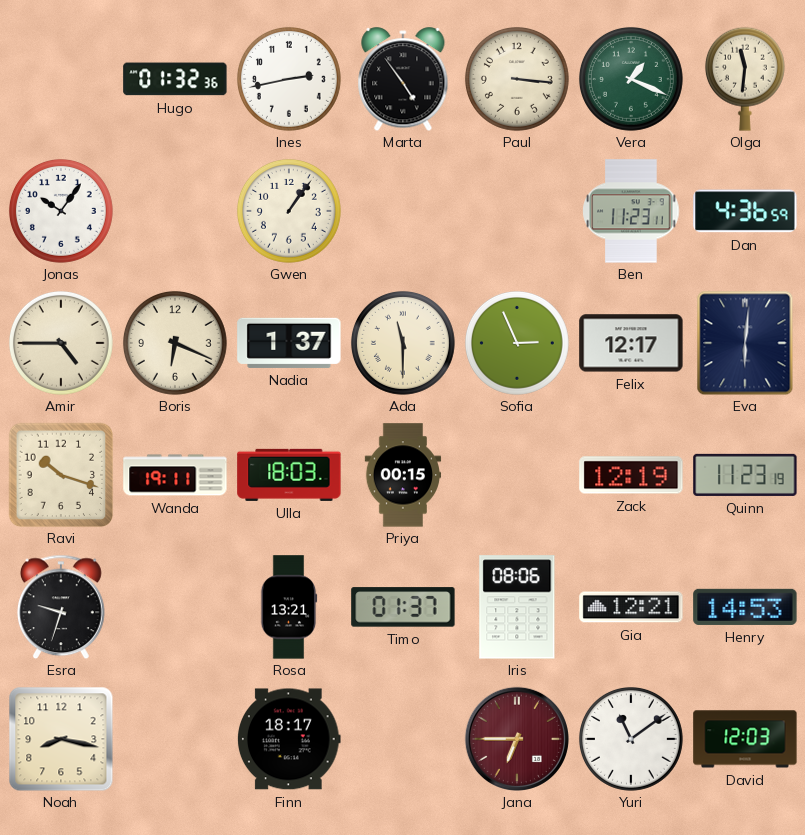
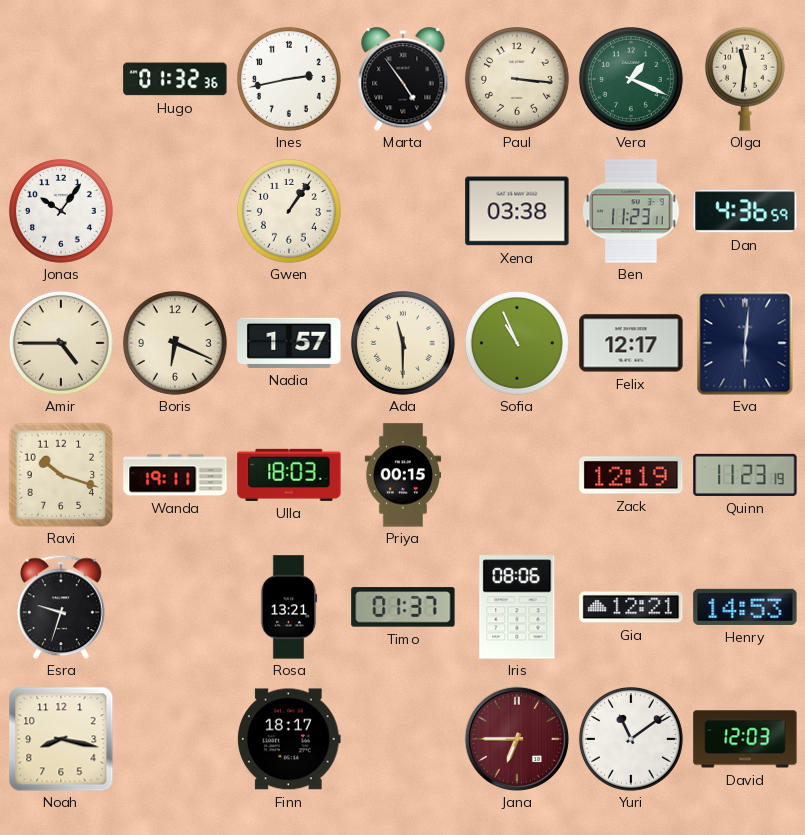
Xena: none -> 03:38 (517, 211)
Nadia: 1:37 -> 1:57 (289, 343)
Sofia: 2:56 -> 10:56 (517, 343)
